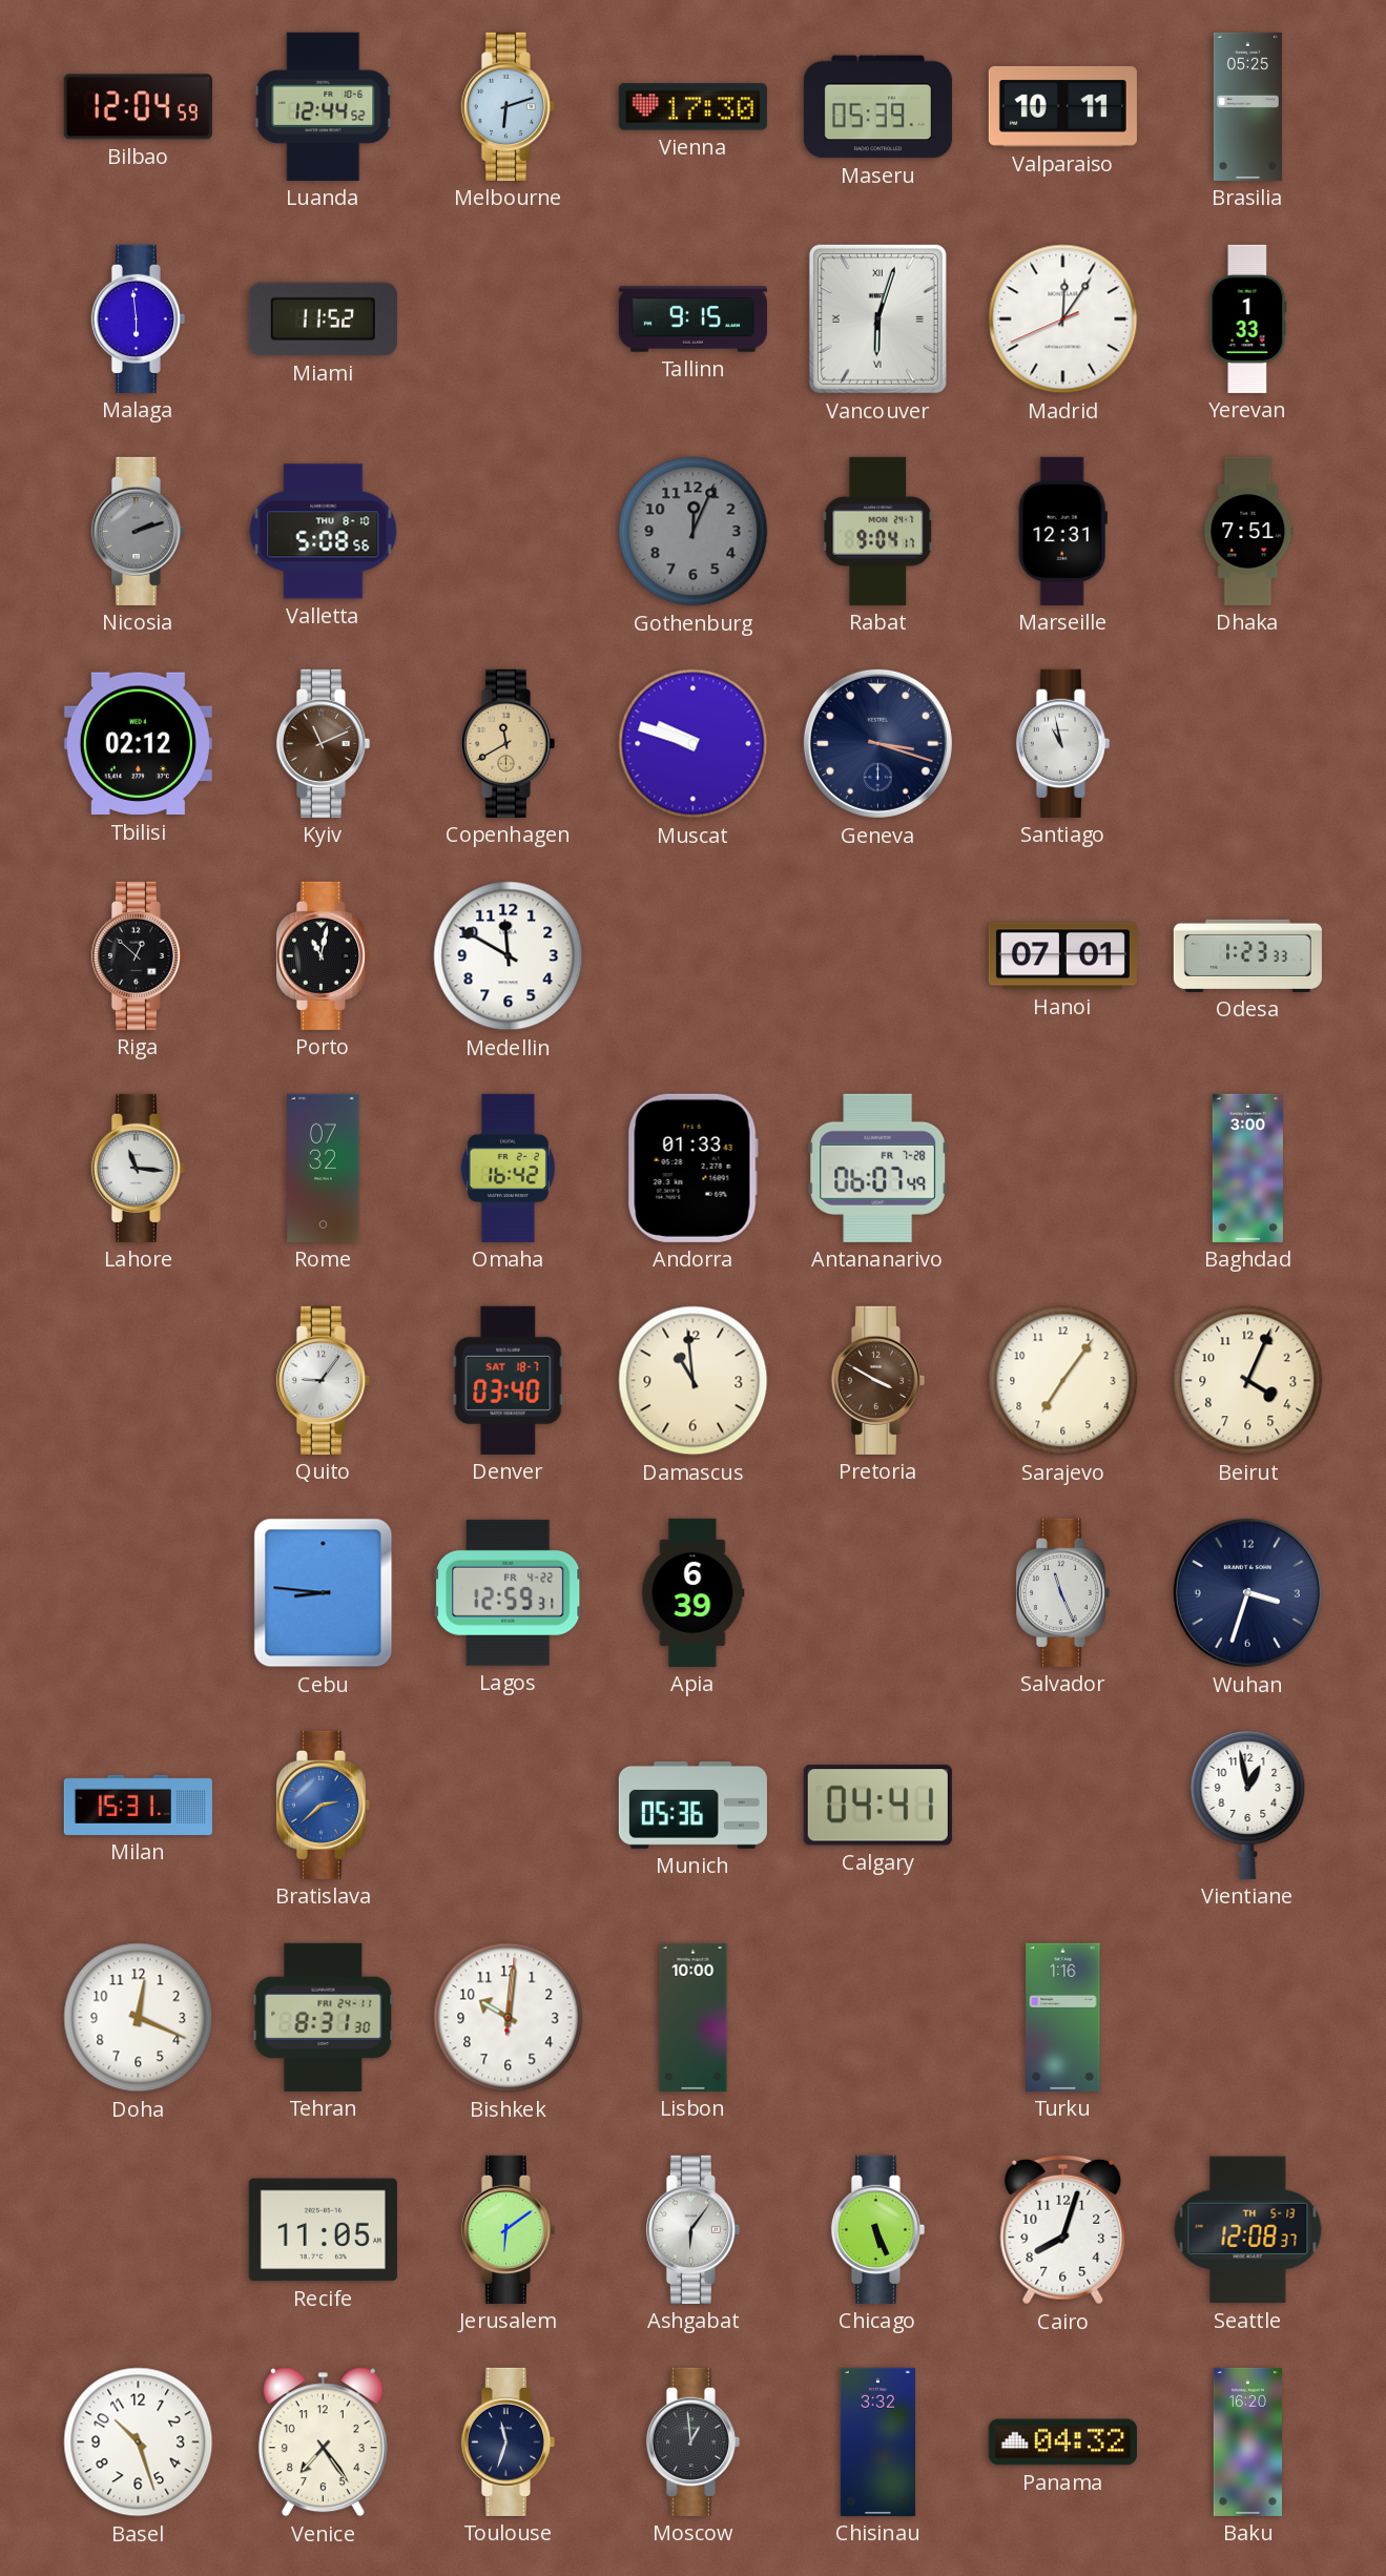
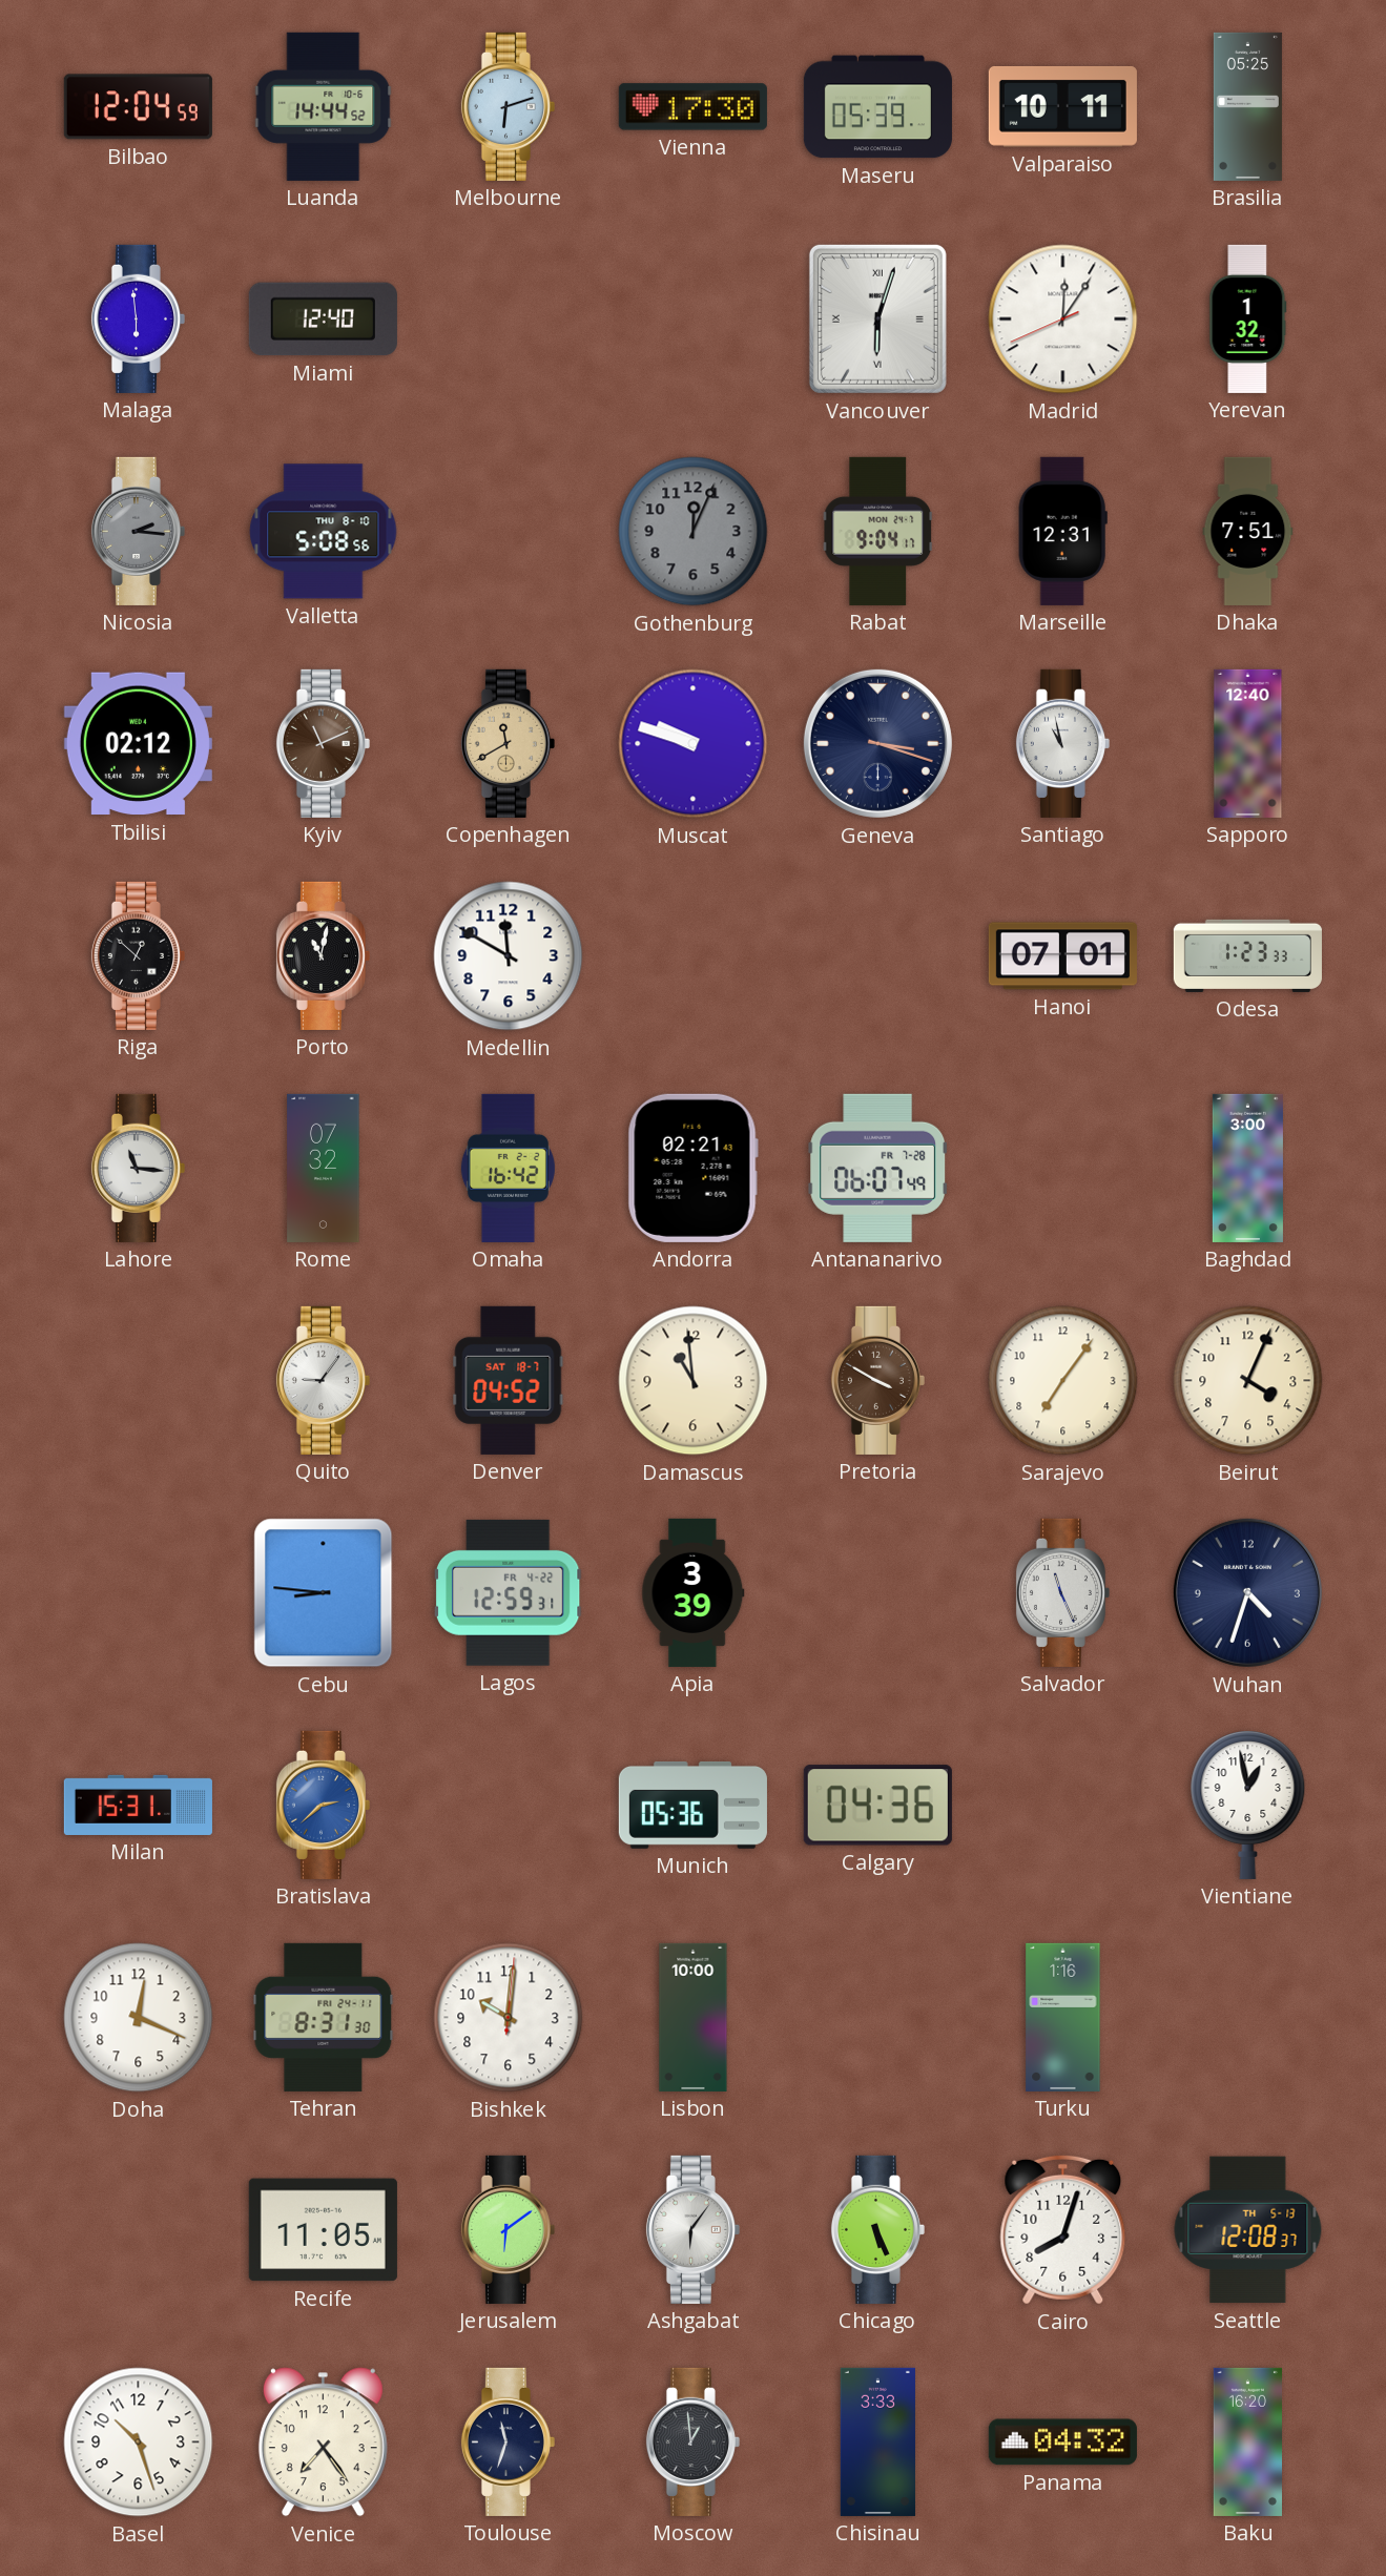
Luanda: 12:44 -> 14:44 (324, 106)
Miami: 11:52 -> 12:40 (323, 320)
Tallinn: 9:15 -> none (692, 320)
Yerevan: 1:33 -> 1:32 (1248, 318)
Nicosia: 2:12 -> 2:16 (138, 531)
Sapporo: none -> 12:40 (1248, 743)
Andorra: 01:33 -> 02:21 (692, 1168)
Denver: 03:40 -> 04:52 (509, 1380)
Apia: 6:39 -> 3:39 (694, 1592)
Wuhan: 3:33 -> 4:33 (1247, 1592)
Calgary: 04:41 -> 04:36 (877, 1806)
Chisinau: 3:32 -> 3:33 (877, 2441)
